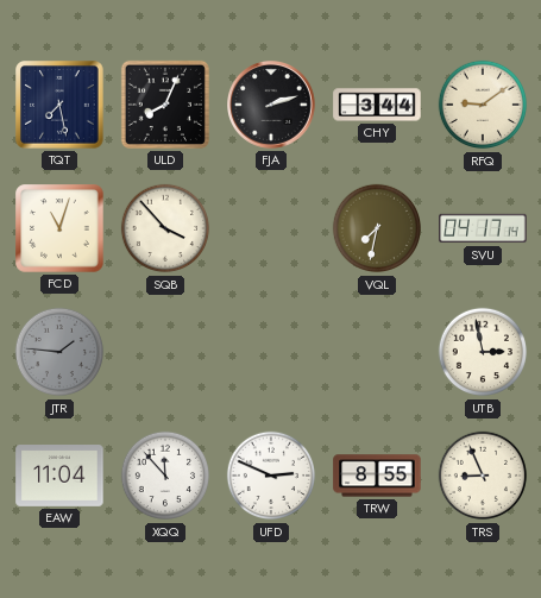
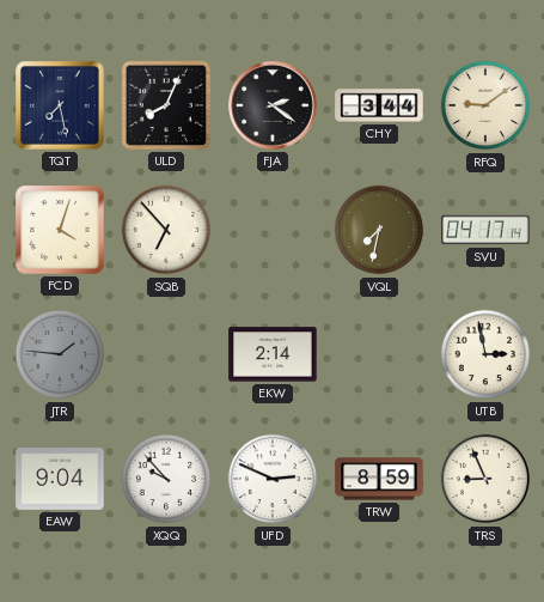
FJA: 2:12 -> 2:21 (274, 107)
FCD: 11:03 -> 4:03 (60, 230)
SQB: 3:53 -> 6:53 (166, 230)
EKW: none -> 2:14 (273, 354)
EAW: 11:04 -> 9:04 (60, 480)
XQQ: 11:53 -> 9:53 (166, 479)
TRW: 8:55 -> 8:59 (379, 479)
